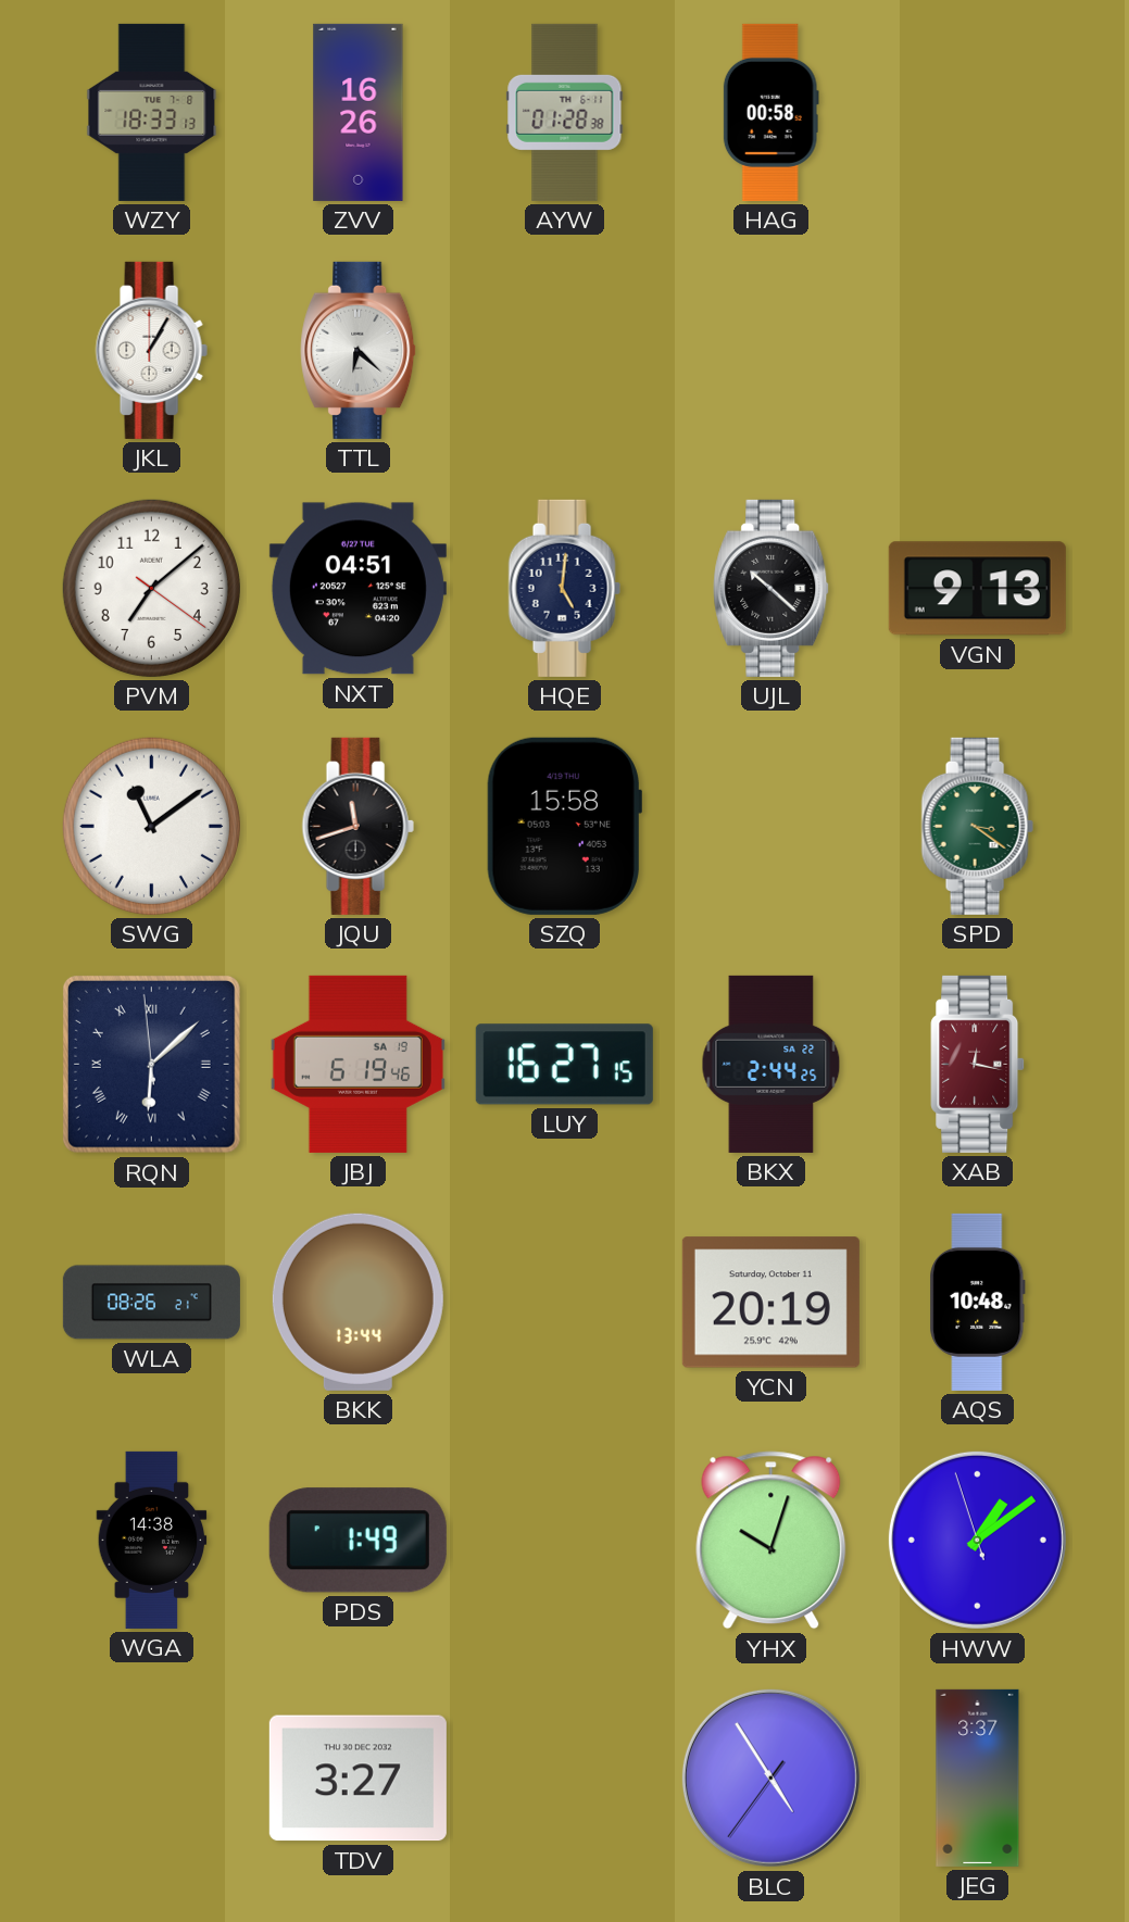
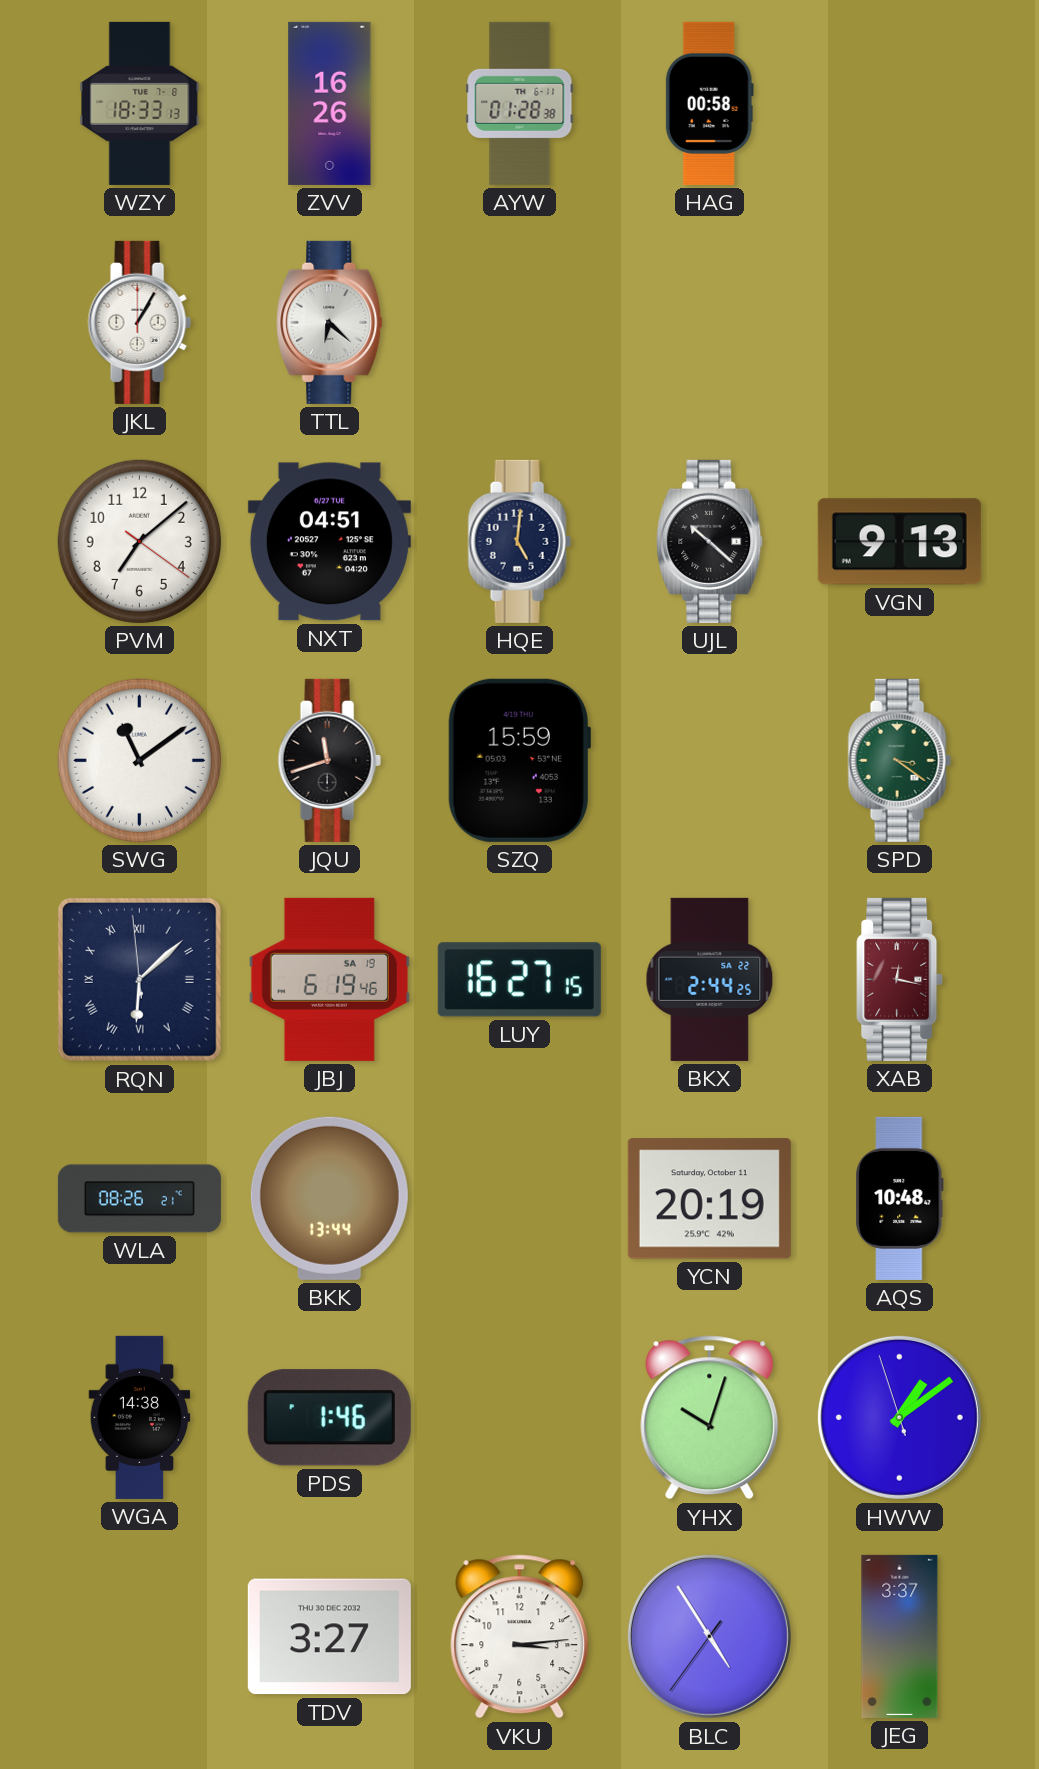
SZQ: 15:58 -> 15:59 (519, 760)
PDS: 1:49 -> 1:46 (329, 1418)
VKU: none -> 3:14 (520, 1637)
